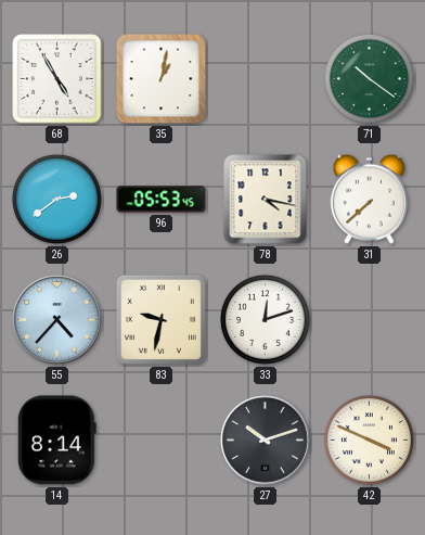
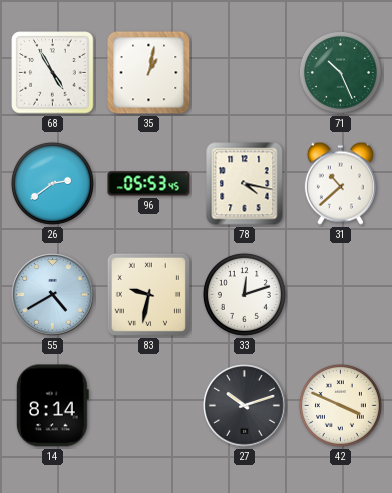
71: 10:21 -> 10:26 (340, 72)
31: 7:38 -> 10:38 (340, 183)
55: 4:37 -> 4:40 (53, 295)
